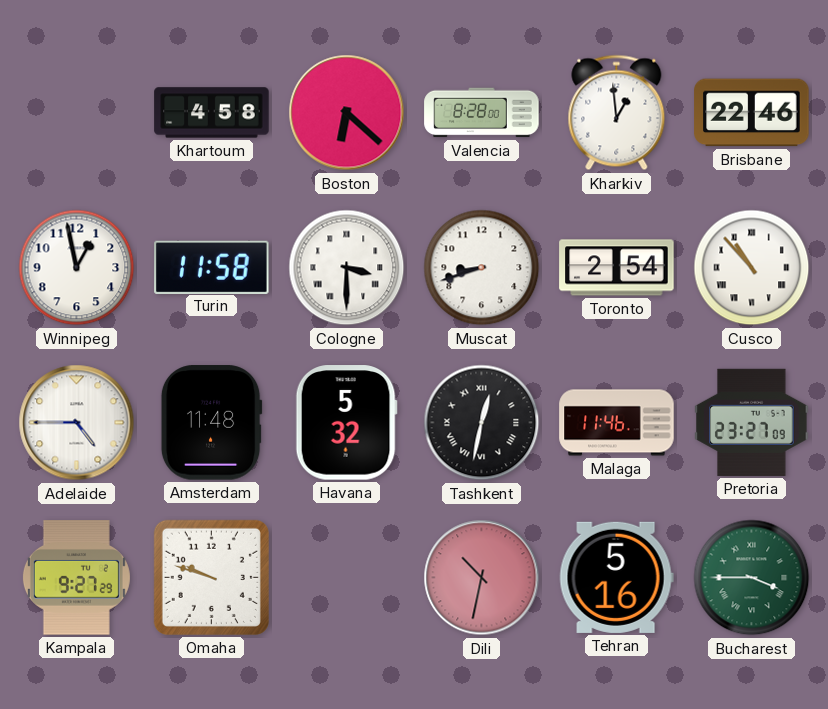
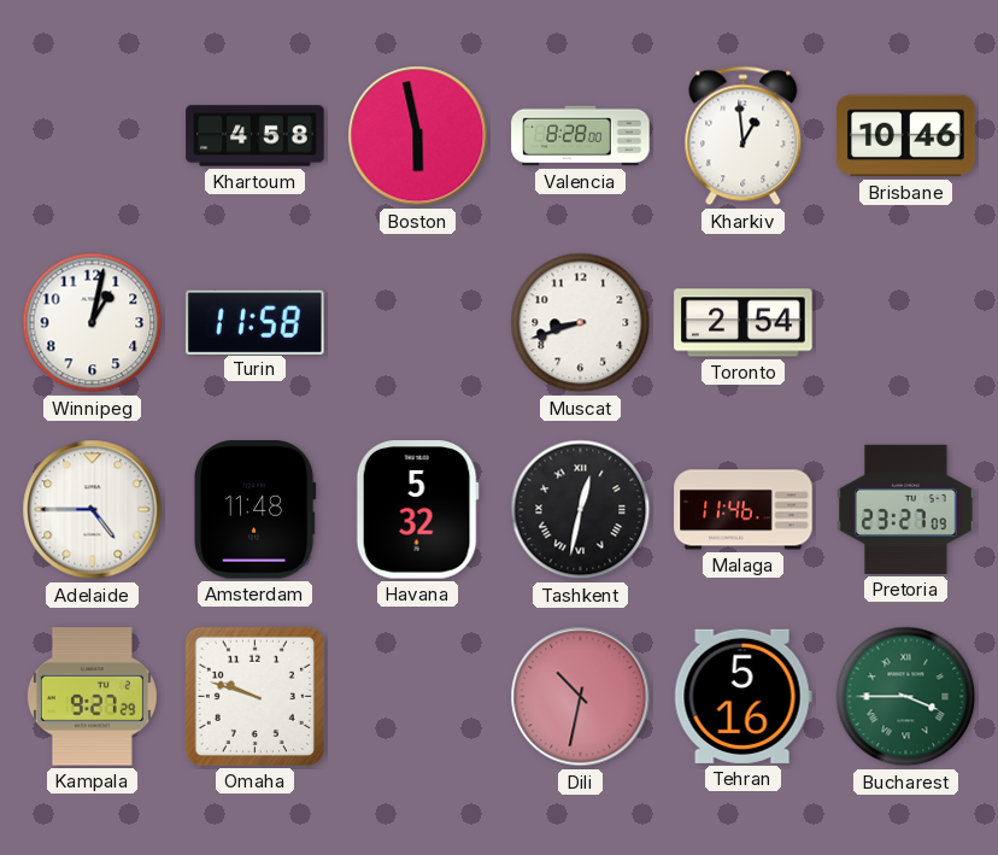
Boston: 6:22 -> 5:58 (418, 136)
Brisbane: 22:46 -> 10:46 (906, 136)
Winnipeg: 12:58 -> 1:02 (93, 323)
Cologne: 3:30 -> none (347, 268)
Cusco: 10:53 -> none (752, 268)
